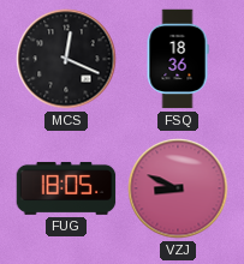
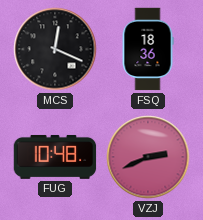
FUG: 18:05 -> 10:48 (55, 157)
VZJ: 8:49 -> 2:41 (148, 157)
